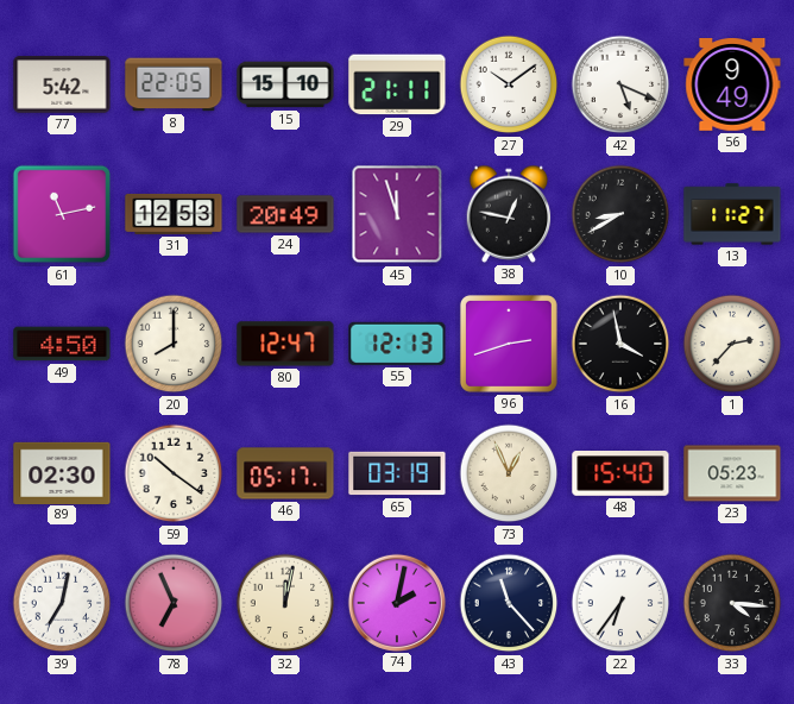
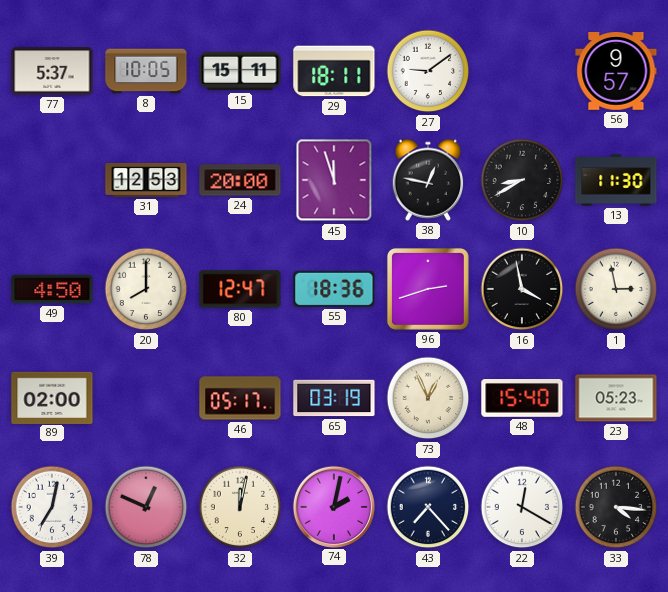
77: 5:42 -> 5:37 (52, 71)
8: 22:05 -> 10:05 (146, 71)
15: 15:10 -> 15:11 (240, 71)
29: 21:11 -> 18:11 (334, 71)
27: 10:09 -> 9:09 (428, 71)
42: 5:19 -> none (620, 84)
56: 9:49 -> 9:57 (616, 72)
61: 11:13 -> none (62, 214)
24: 20:49 -> 20:00 (240, 180)
13: 11:27 -> 11:30 (616, 180)
55: 12:13 -> 18:36 (334, 289)
1: 2:37 -> 2:58 (616, 289)
89: 02:30 -> 02:00 (52, 397)
59: 10:21 -> none (174, 473)
78: 6:56 -> 12:49 (146, 507)
43: 11:23 -> 7:23 (428, 507)
22: 6:36 -> 12:20 (522, 507)
